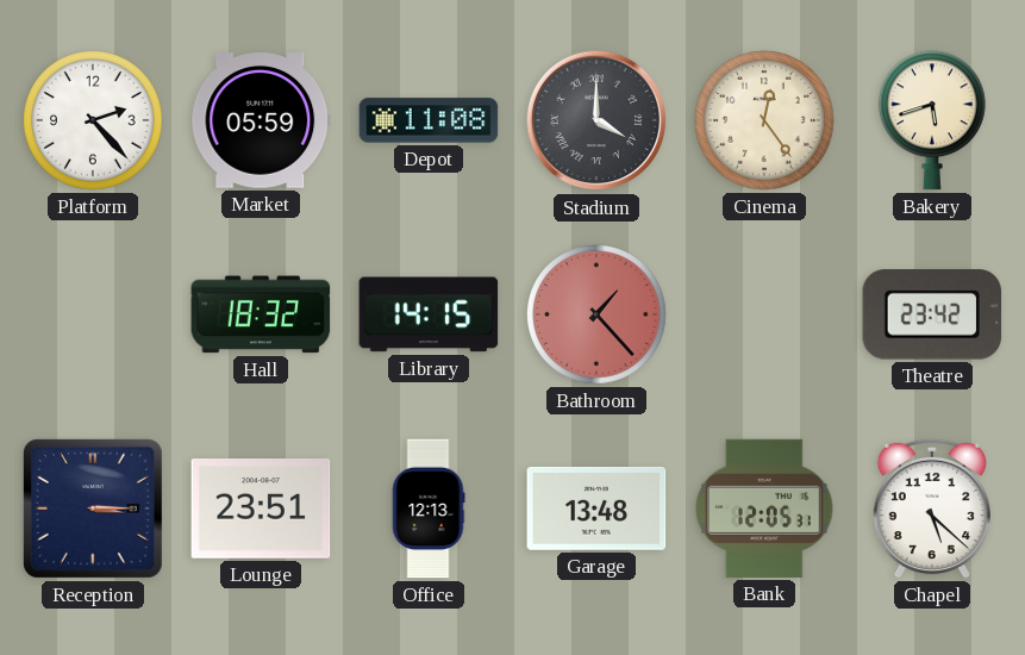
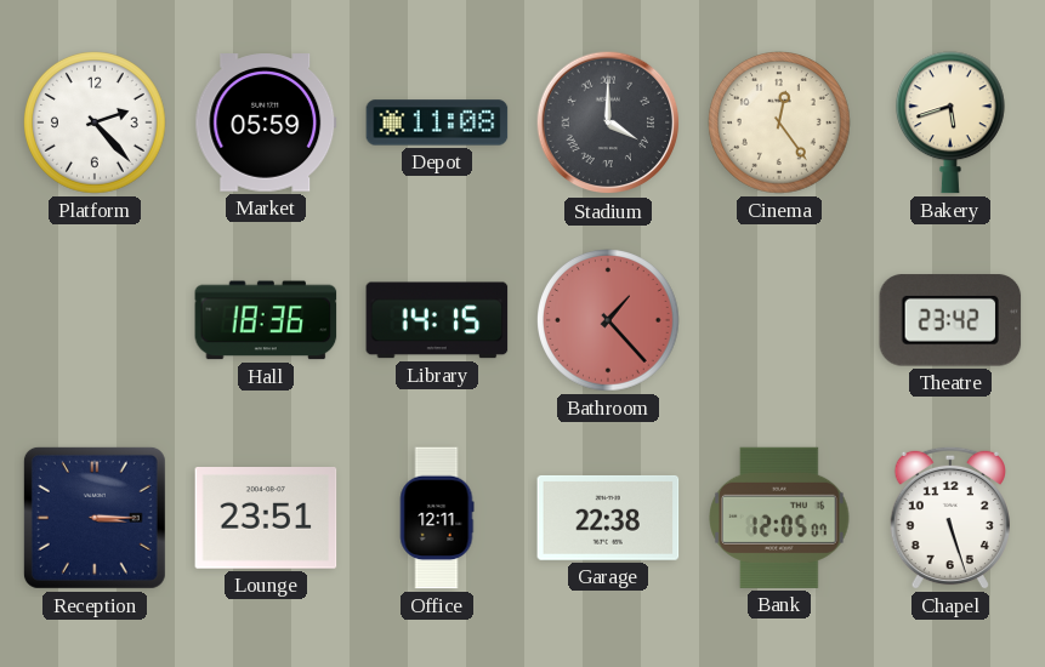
Hall: 18:32 -> 18:36 (266, 320)
Office: 12:13 -> 12:11 (437, 518)
Garage: 13:48 -> 22:38 (608, 518)
Bank: 12:05:31 -> 12:05:07 (779, 518)
Chapel: 5:22 -> 5:27 (950, 518)
